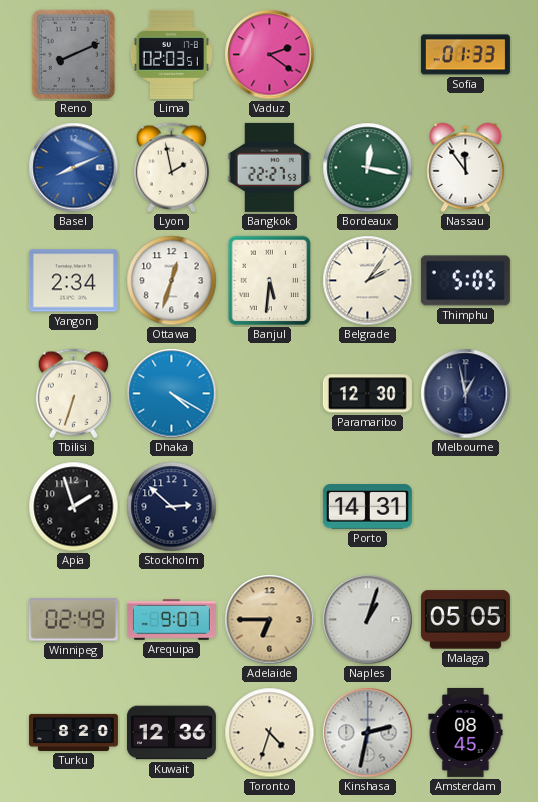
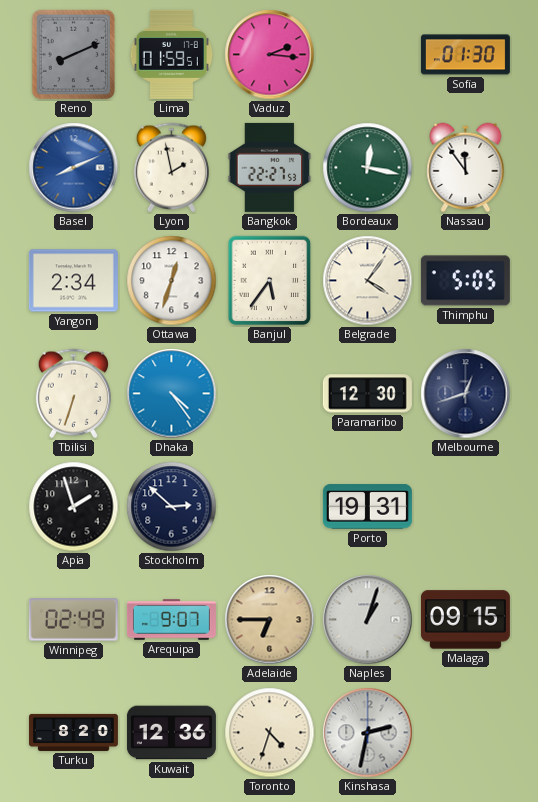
Lima: 02:03 -> 01:59 (171, 54)
Vaduz: 2:21 -> 2:16 (270, 55)
Sofia: 01:33 -> 01:30 (465, 55)
Banjul: 5:31 -> 5:36 (270, 281)
Belgrade: 2:06 -> 4:06 (368, 281)
Dhaka: 4:20 -> 4:24 (172, 394)
Melbourne: 12:58 -> 12:42 (466, 394)
Porto: 14:31 -> 19:31 (367, 507)
Malaga: 05:05 -> 09:15 (465, 620)
Amsterdam: 08:45 -> none (466, 732)
